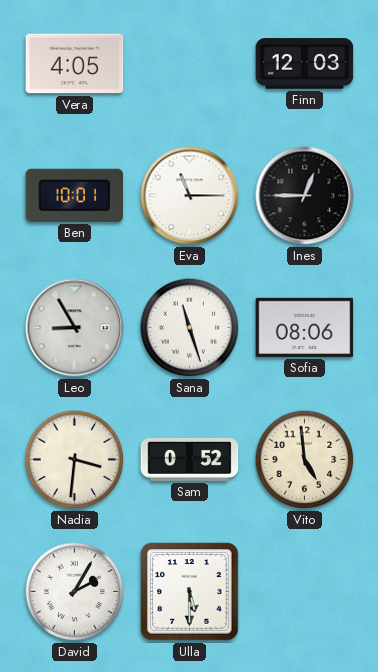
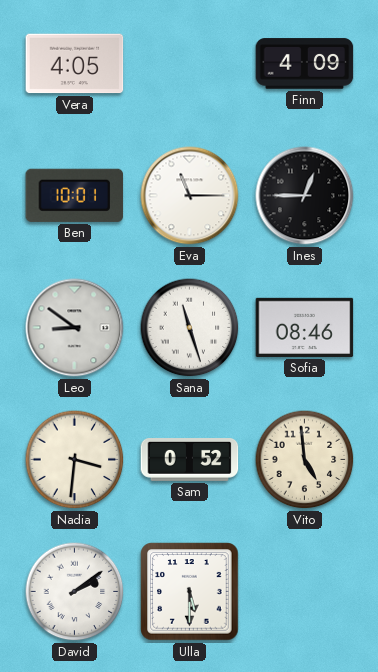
Finn: 12:03 -> 4:09 (305, 64)
Leo: 8:55 -> 8:51 (75, 328)
Sofia: 08:06 -> 08:46 (305, 327)
David: 2:05 -> 2:09 (75, 592)
